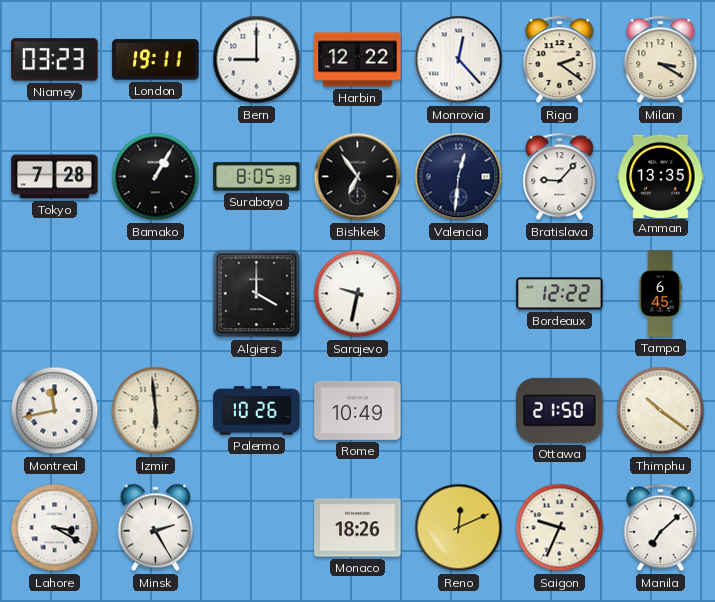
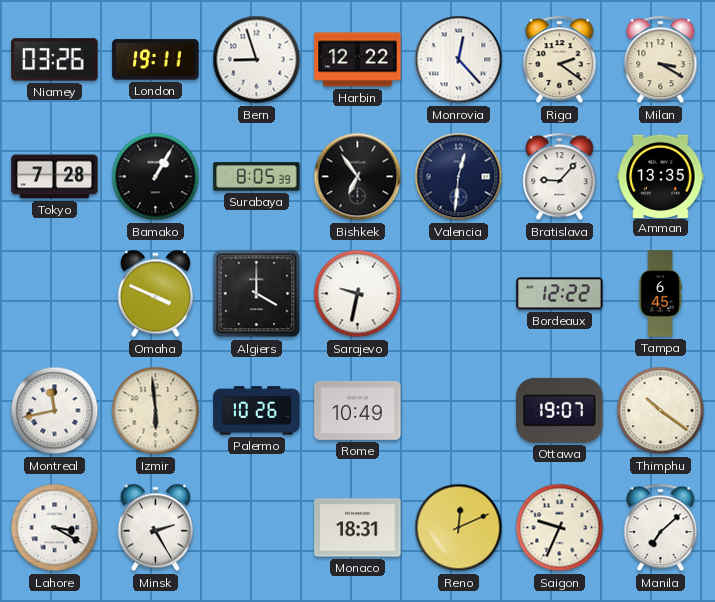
Niamey: 03:23 -> 03:26 (55, 60)
Bern: 9:00 -> 8:57 (257, 60)
Omaha: none -> 3:49 (155, 294)
Ottawa: 21:50 -> 19:07 (560, 410)
Monaco: 18:26 -> 18:31 (358, 528)
